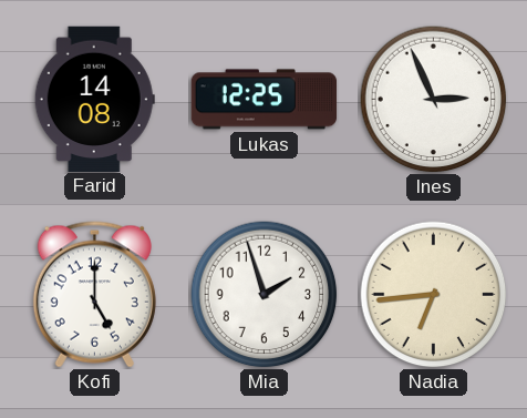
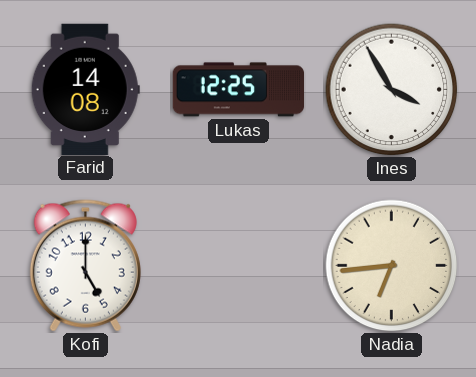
Ines: 2:56 -> 3:55 (392, 90)
Mia: 1:57 -> none (265, 295)
